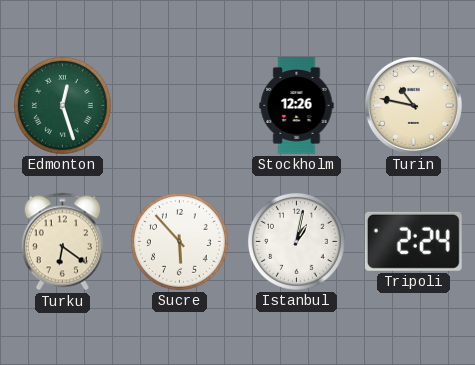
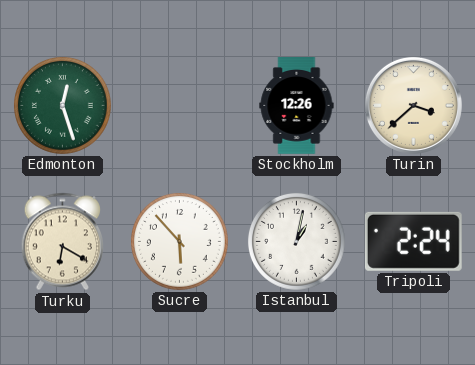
Turin: 10:47 -> 3:38 (413, 105)
Turku: 6:21 -> 6:20 (62, 242)
